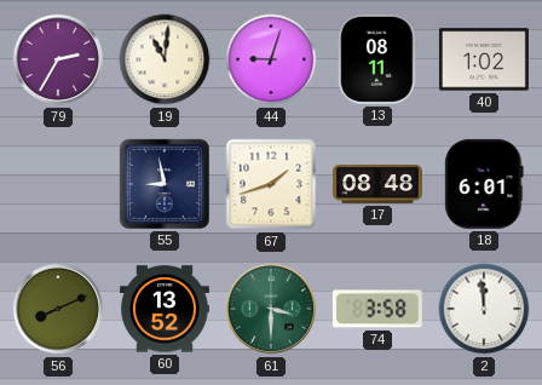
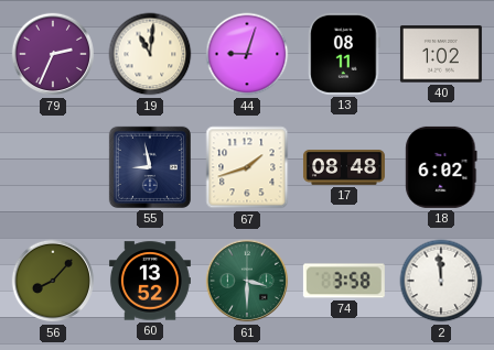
79: 2:35 -> 2:34 (53, 54)
18: 6:01 -> 6:02 (441, 167)
56: 8:11 -> 8:07 (53, 281)
